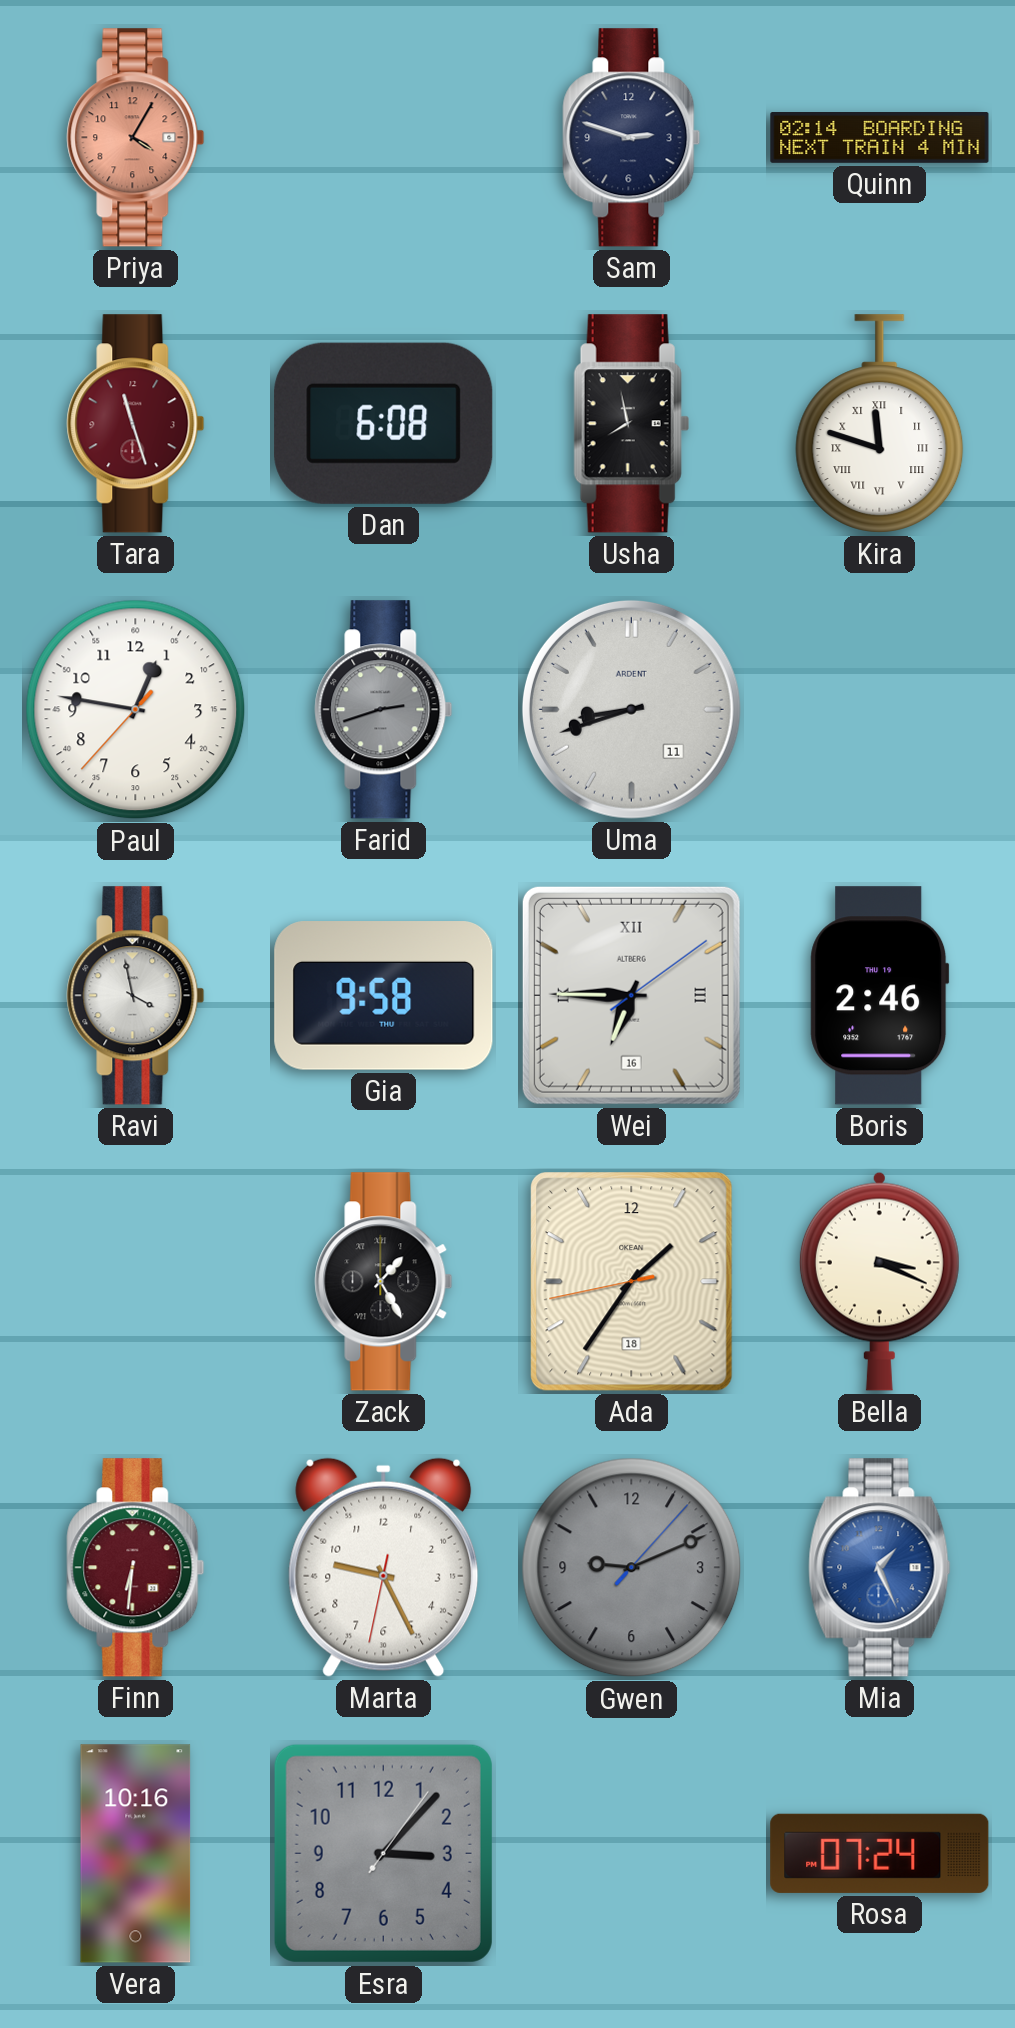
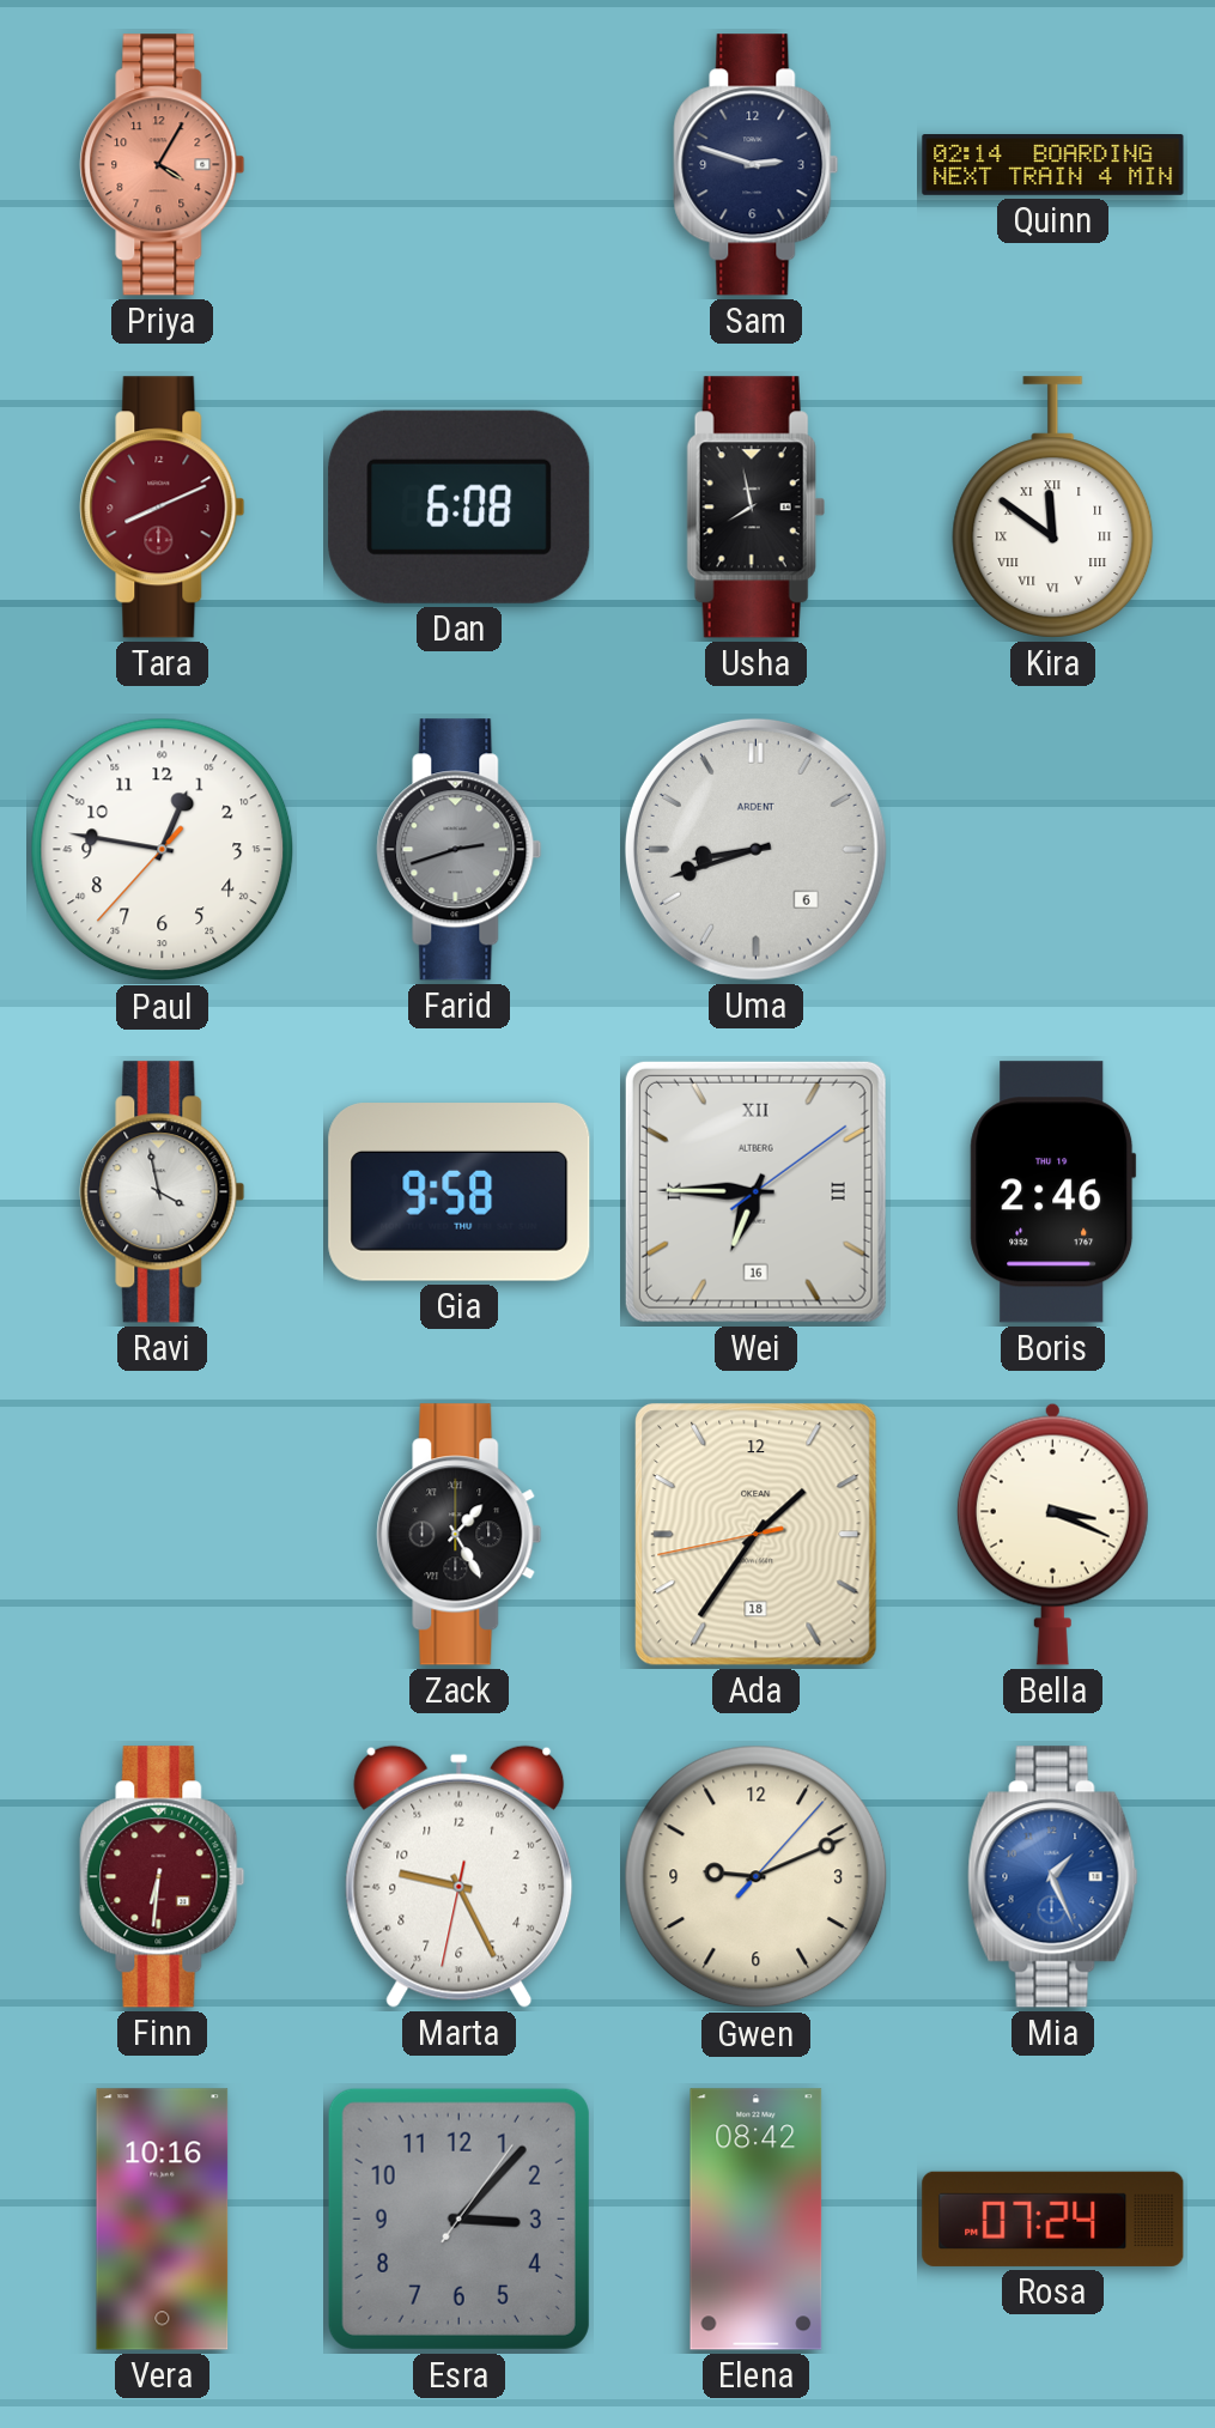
Tara: 11:27 -> 8:11 (163, 508)
Kira: 11:48 -> 11:51 (1053, 508)
Uma date: 11 -> 6 (755, 849)
Gwen dial: grey -> cream (757, 1877)
Elena: none -> 08:42 (757, 2220)
